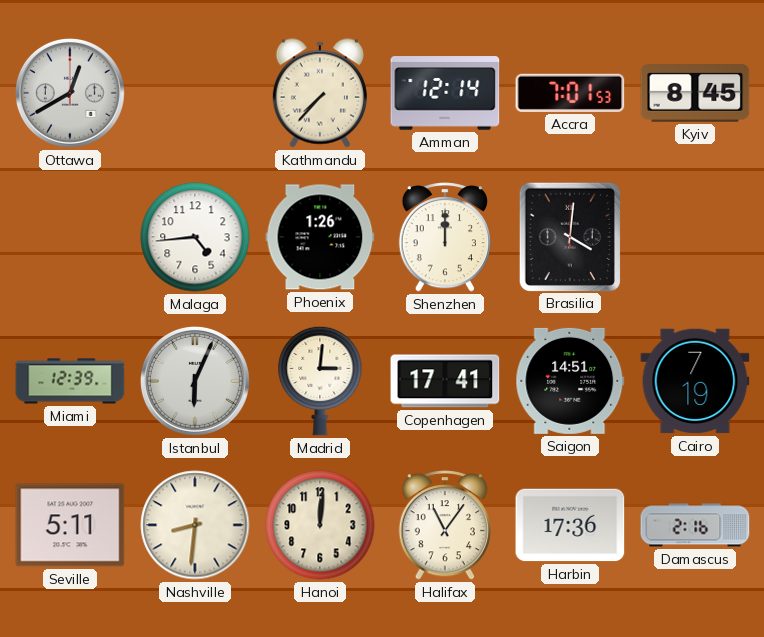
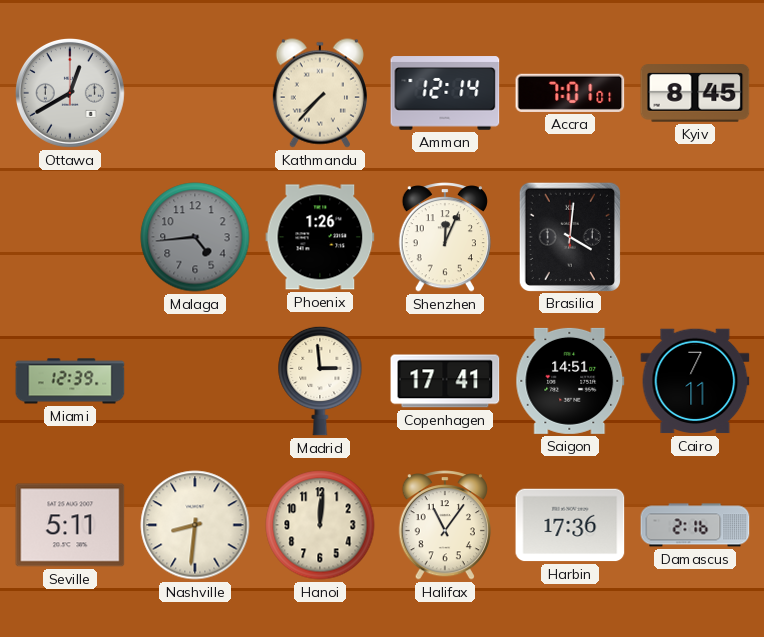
Accra: 7:01:53 -> 7:01:01 (570, 93)
Malaga dial: white -> grey (195, 237)
Shenzhen: 12:00 -> 12:04 (445, 237)
Istanbul: 6:04 -> none (195, 381)
Madrid: 3:01 -> 2:59 (320, 381)
Cairo: 7:19 -> 7:11 (695, 381)
